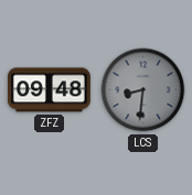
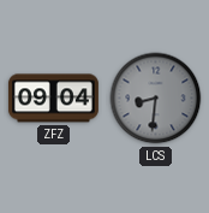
ZFZ: 09:48 -> 09:04 (53, 99)
